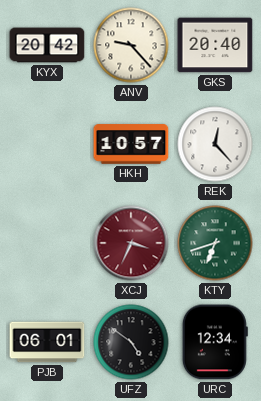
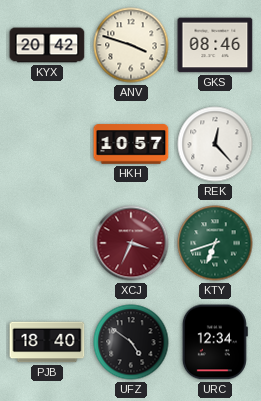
ANV: 9:23 -> 3:48 (131, 45)
GKS: 20:40 -> 08:46 (215, 45)
PJB: 06:01 -> 18:40 (47, 342)
